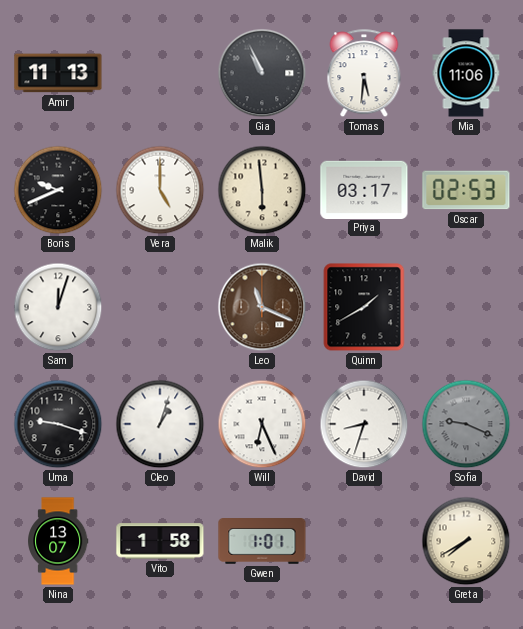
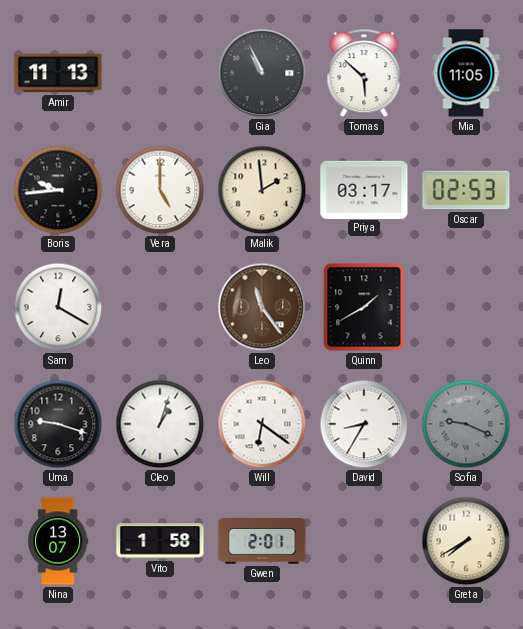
Tomas: 5:31 -> 5:52 (364, 74)
Mia: 11:06 -> 11:05 (466, 73)
Boris: 9:41 -> 9:44 (58, 190)
Malik: 5:59 -> 1:59 (262, 190)
Sam: 12:03 -> 12:20 (58, 307)
Leo: 11:19 -> 11:24 (262, 307)
Will: 6:26 -> 6:21 (262, 424)
David: 8:33 -> 8:35 (364, 424)
Gwen: 1:01 -> 2:01 (262, 542)
